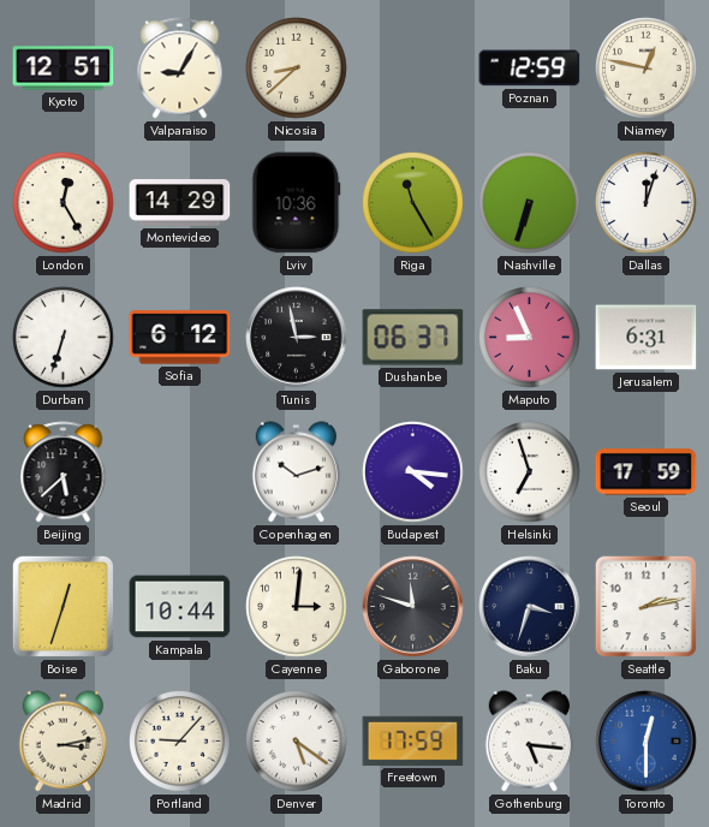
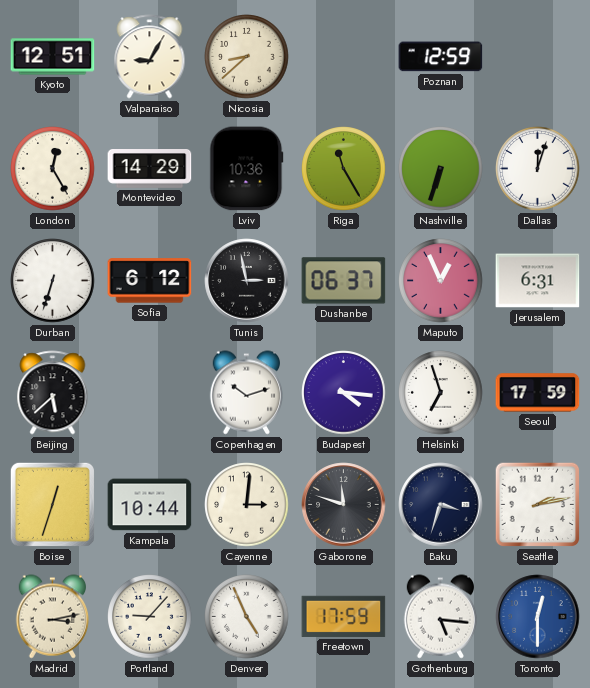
Niamey: 12:47 -> none (647, 69)
Maputo: 8:56 -> 12:56 (441, 281)
Denver: 5:21 -> 4:56 (247, 617)
